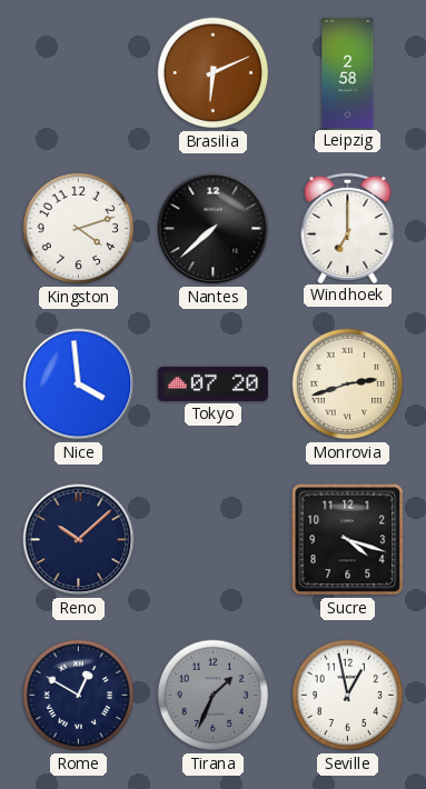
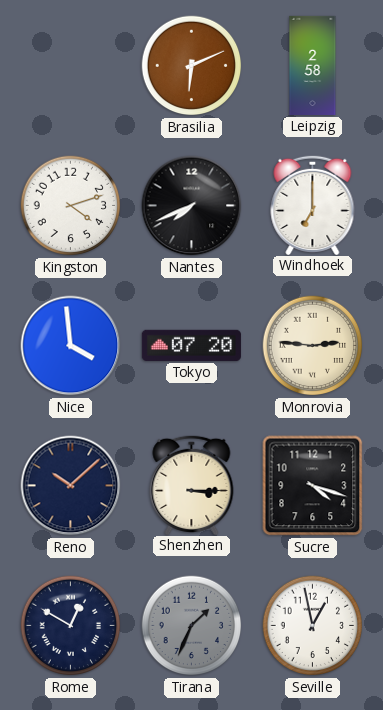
Nantes: 7:38 -> 7:41 (192, 206)
Monrovia: 2:42 -> 2:46 (313, 346)
Shenzhen: none -> 3:15 (192, 484)
